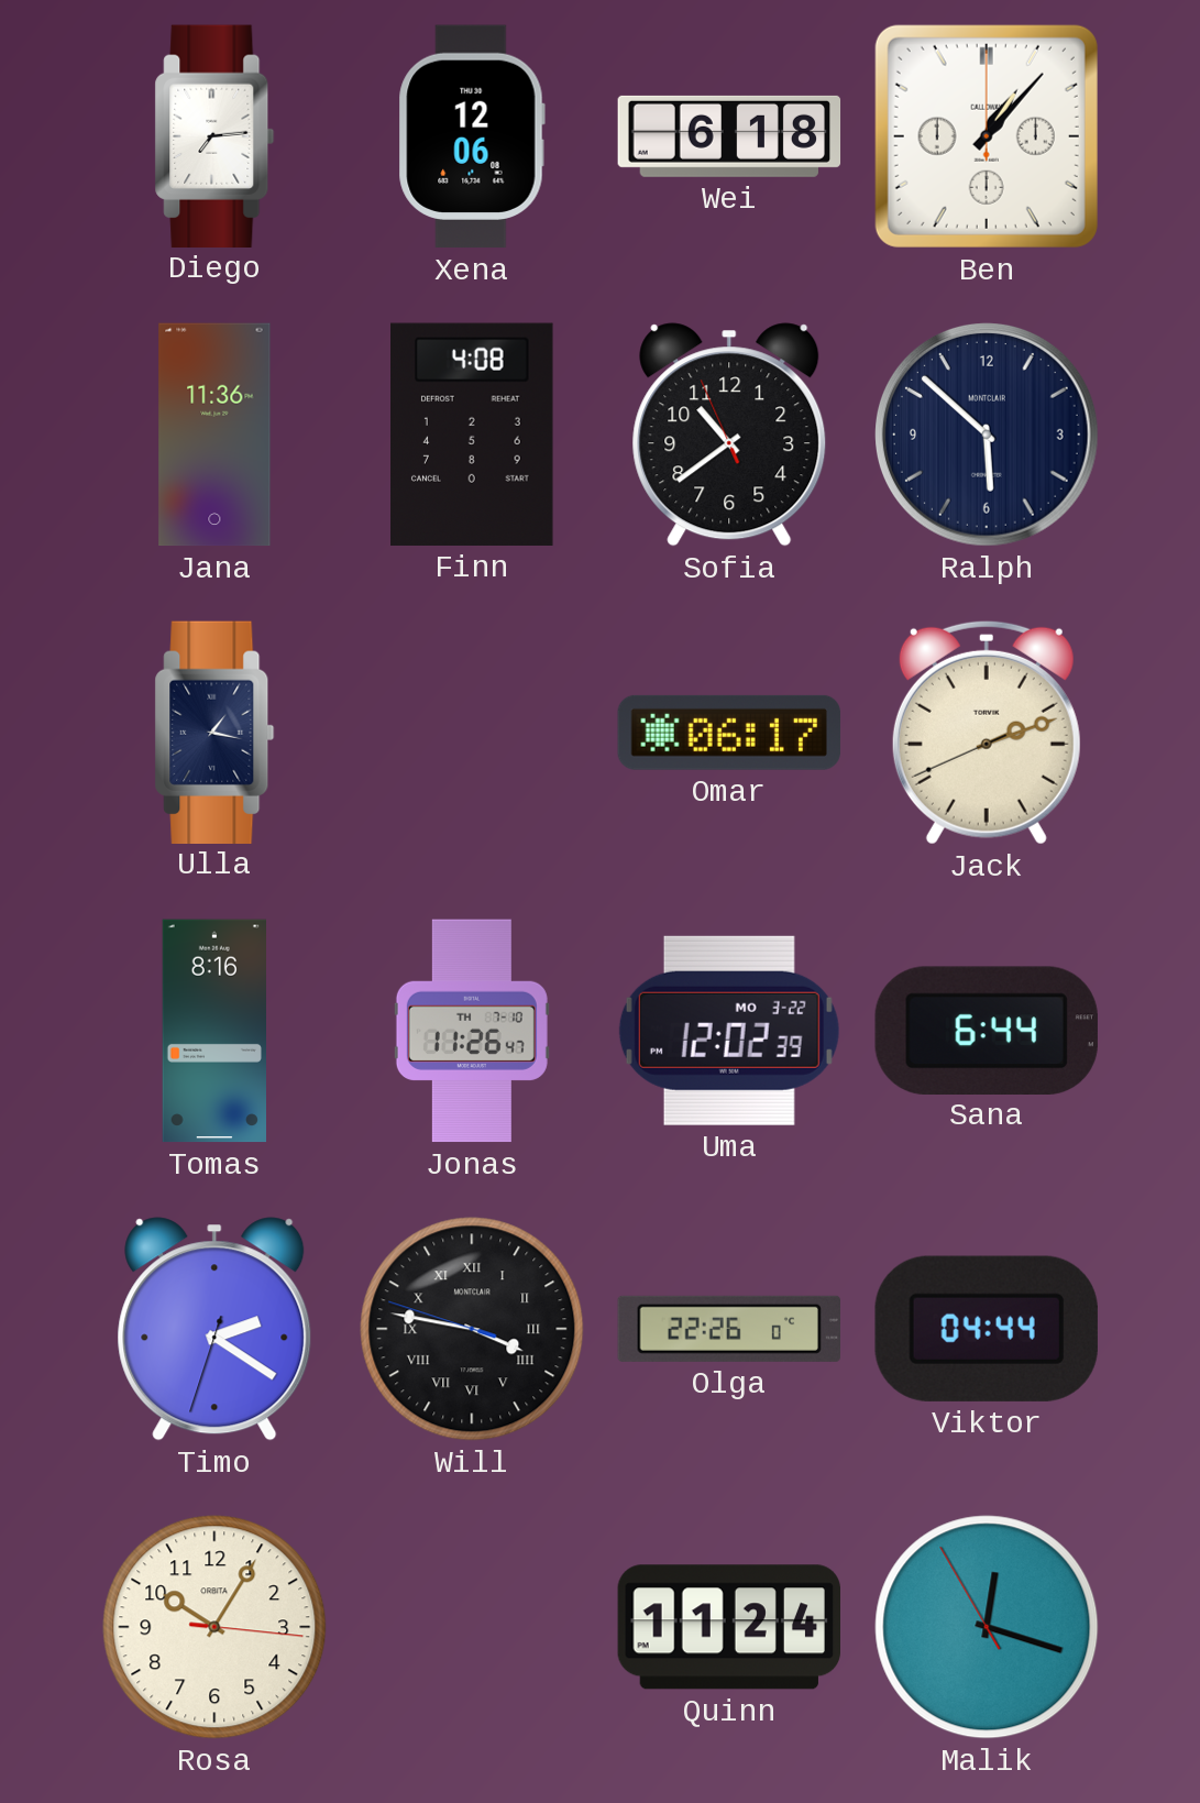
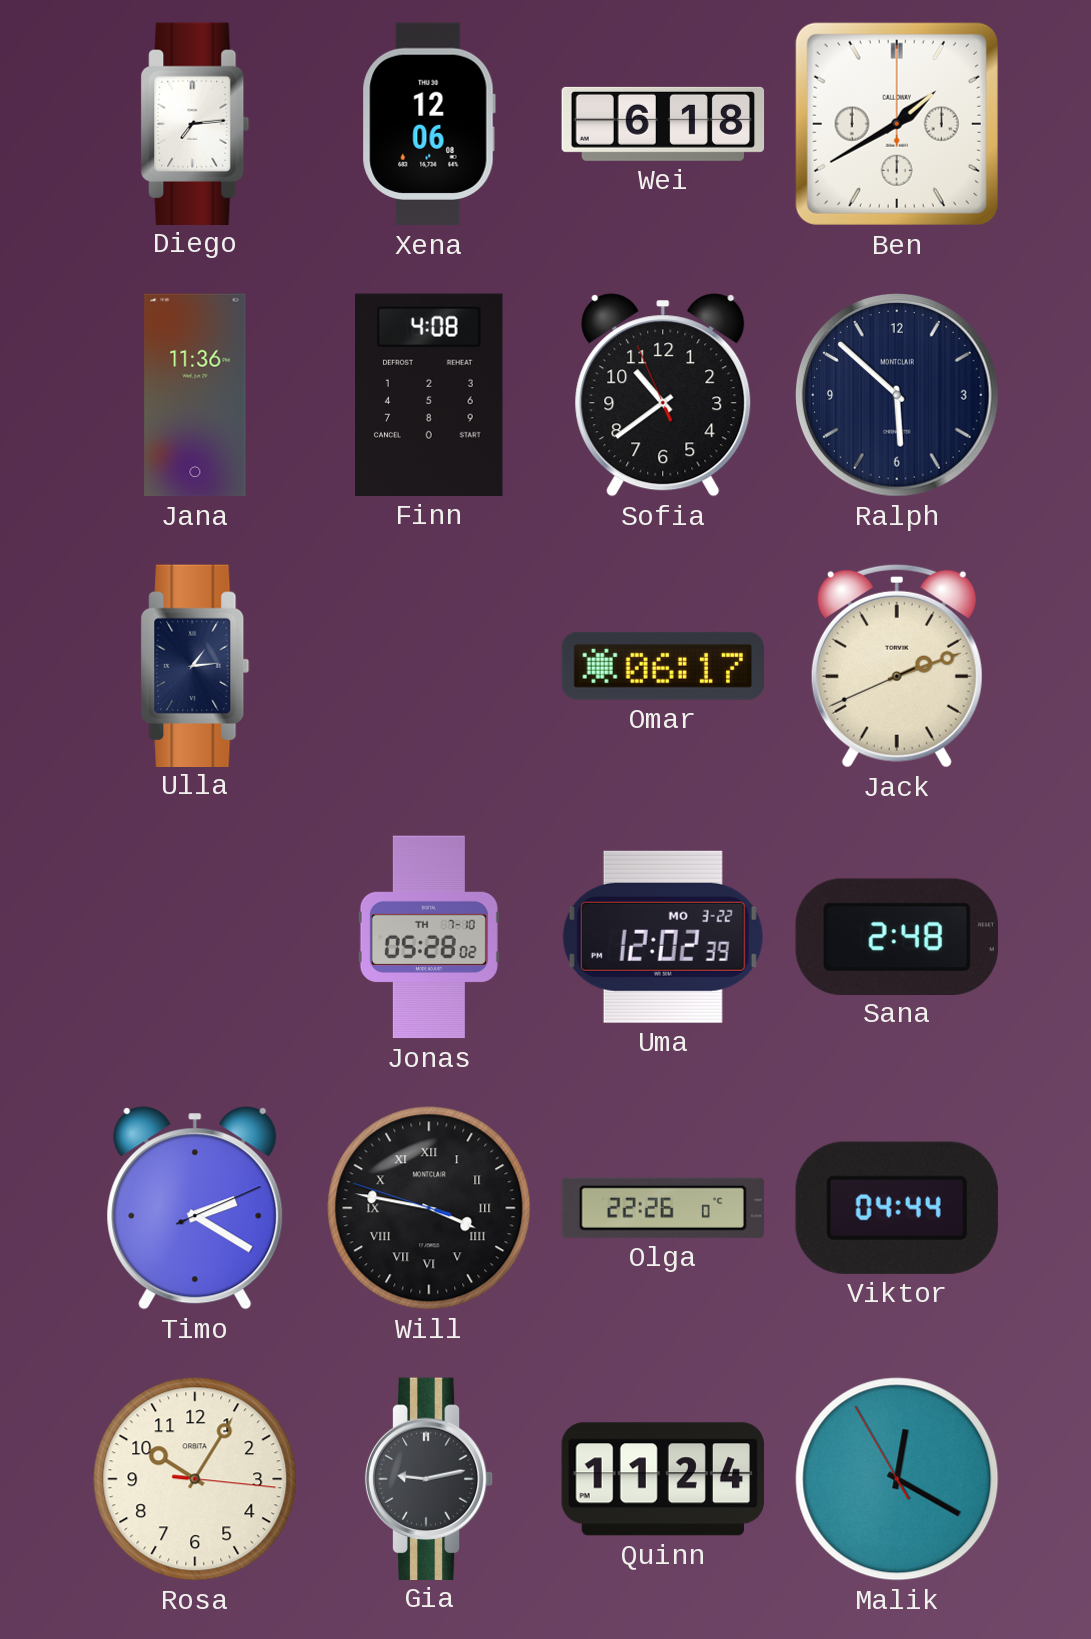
Ben: 1:07 -> 1:40 (897, 124)
Ulla: 1:17 -> 1:14 (195, 665)
Tomas: 8:16 -> none (213, 1031)
Jonas: 11:26 -> 05:28 (429, 937)
Sana: 6:44 -> 2:48 (897, 936)
Timo: 2:20:33 -> 2:20:11 (195, 1208)
Gia: none -> 9:13 (429, 1478)
Malik: 12:17 -> 12:19 (897, 1479)
